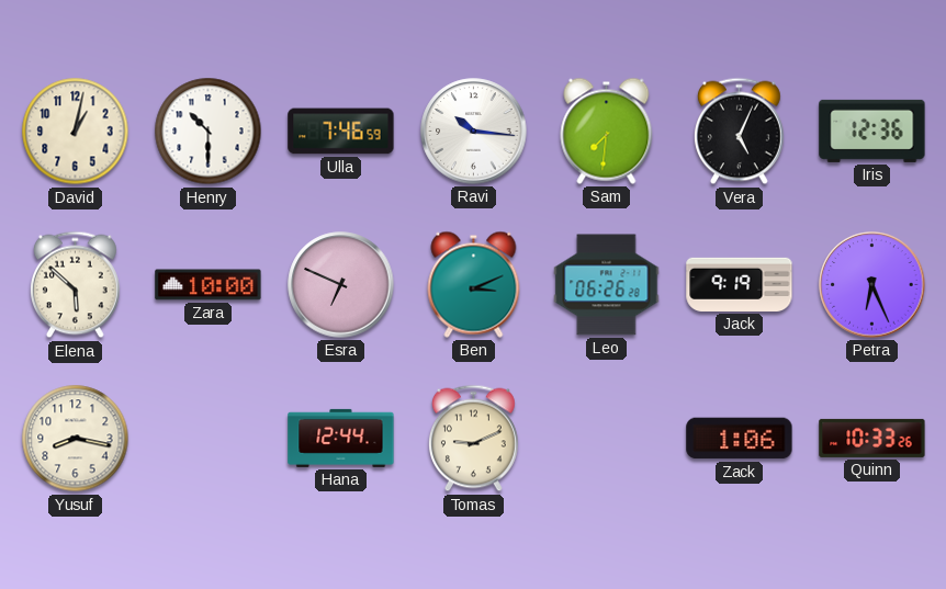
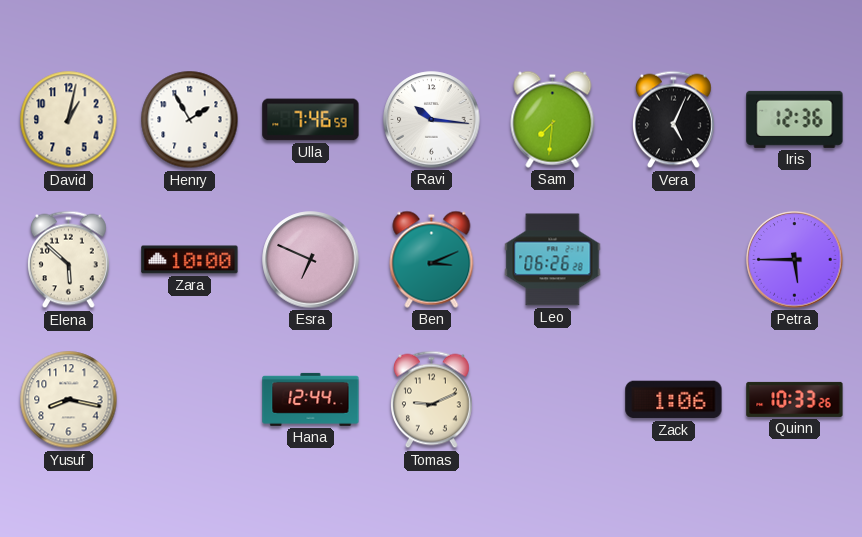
Henry: 10:30 -> 1:55 (190, 120)
Jack: 9:19 -> none (740, 284)
Petra: 6:26 -> 5:45 (795, 260)
